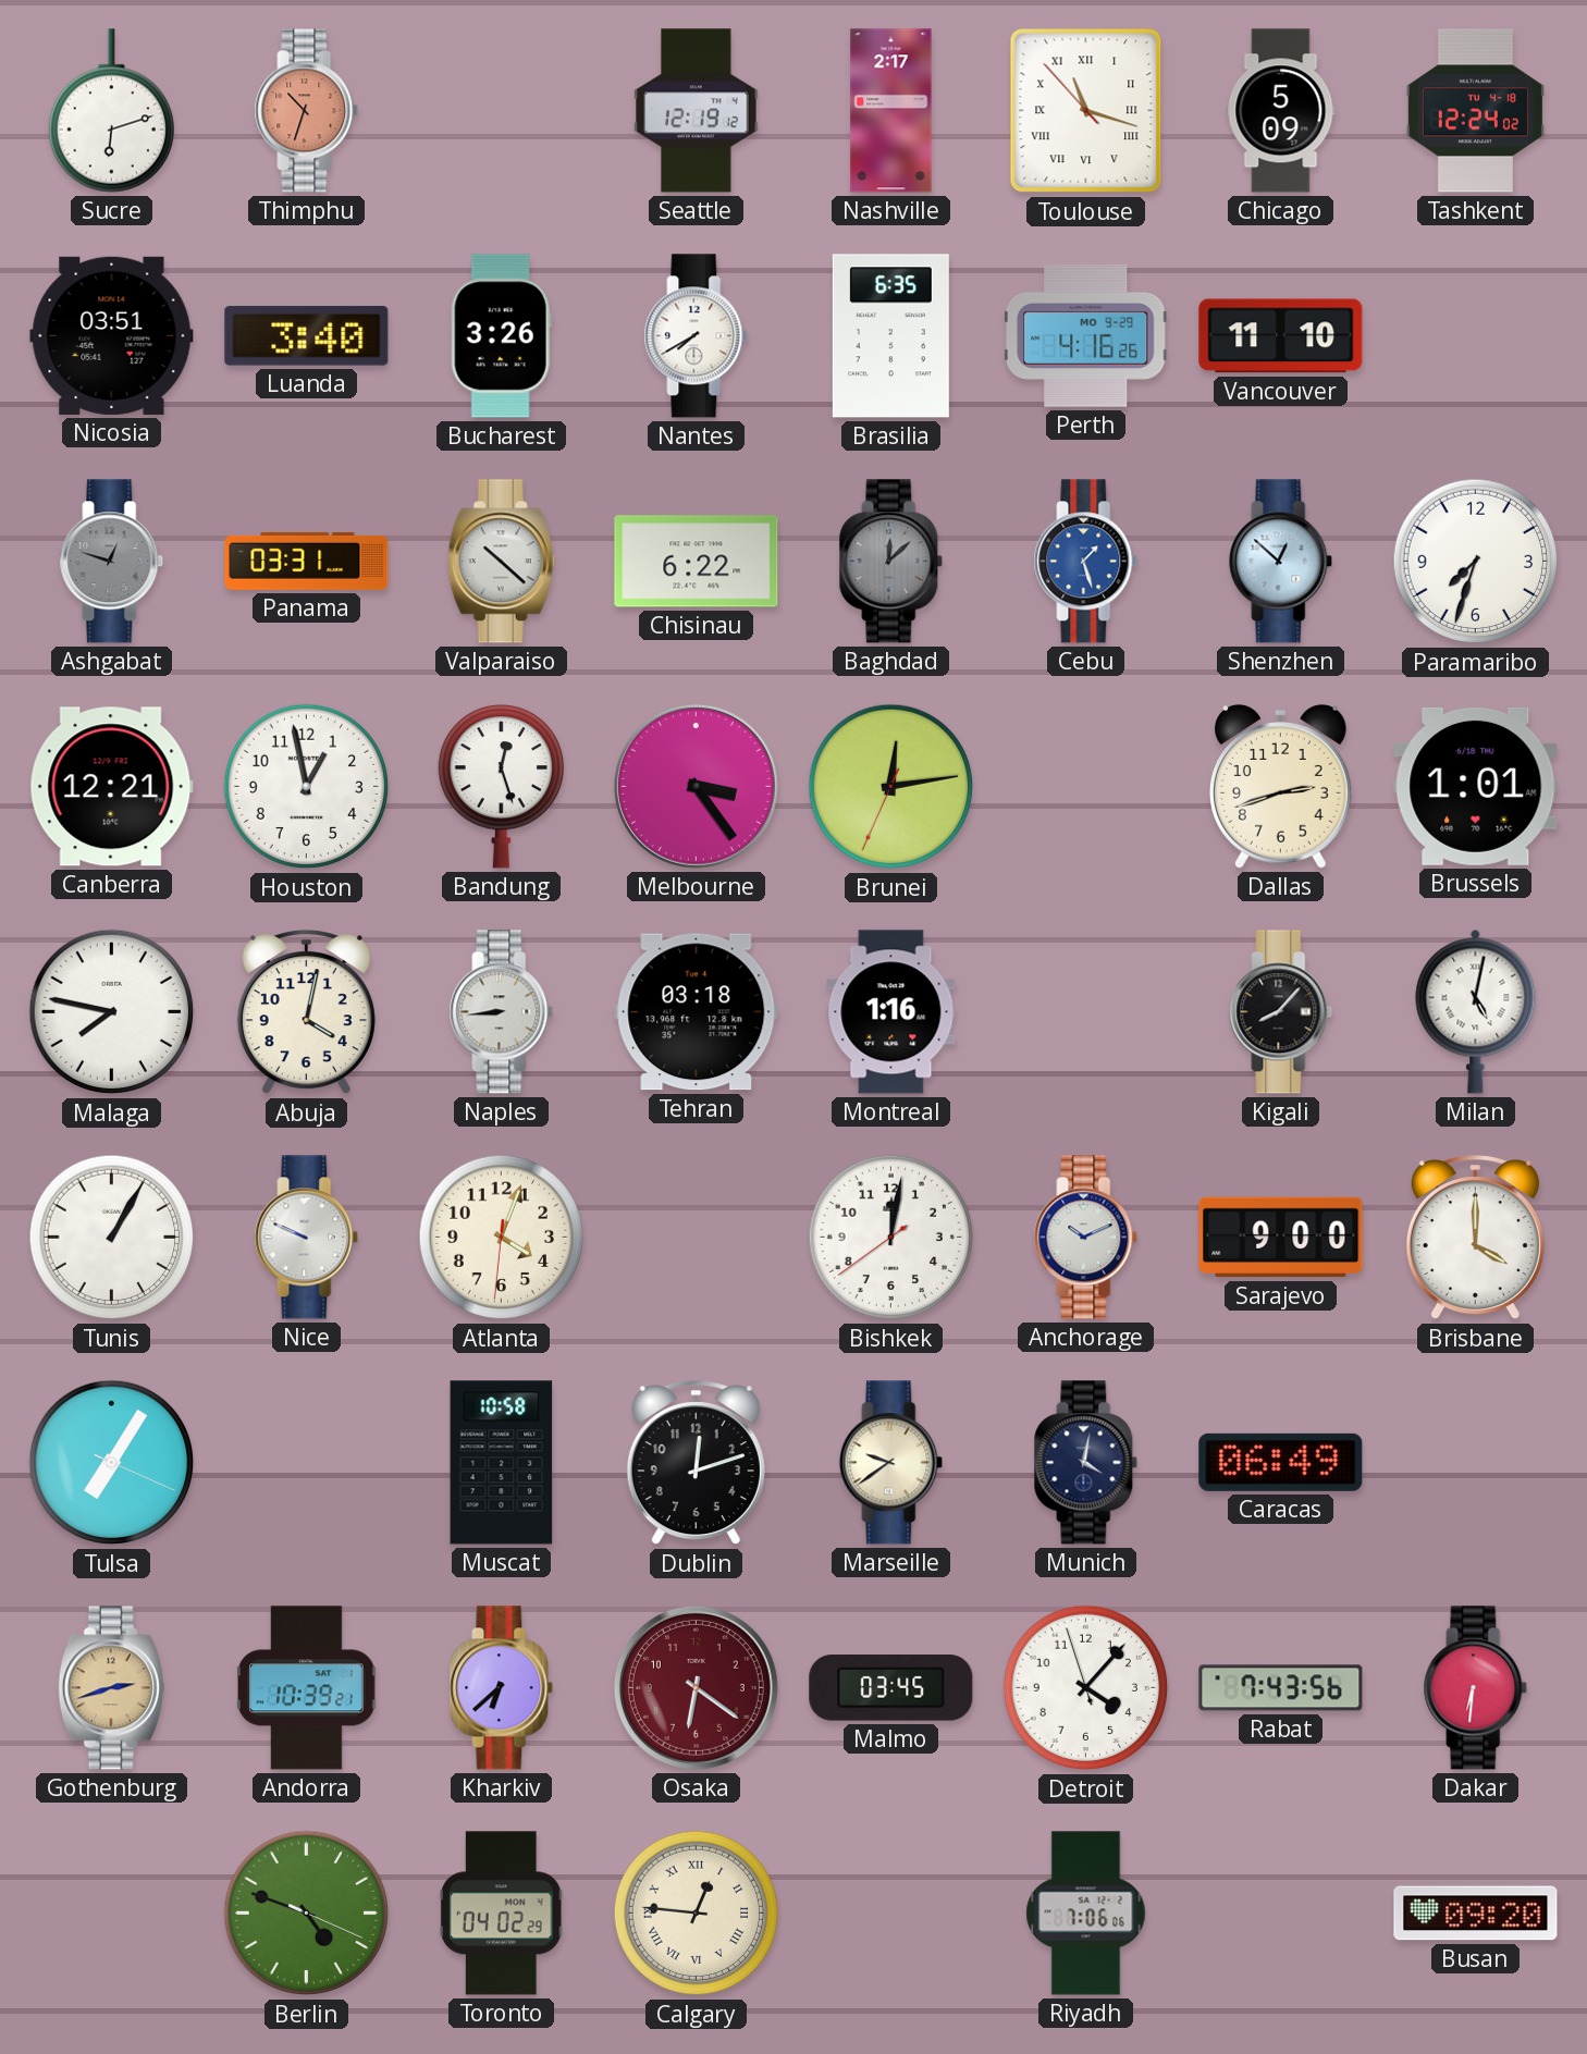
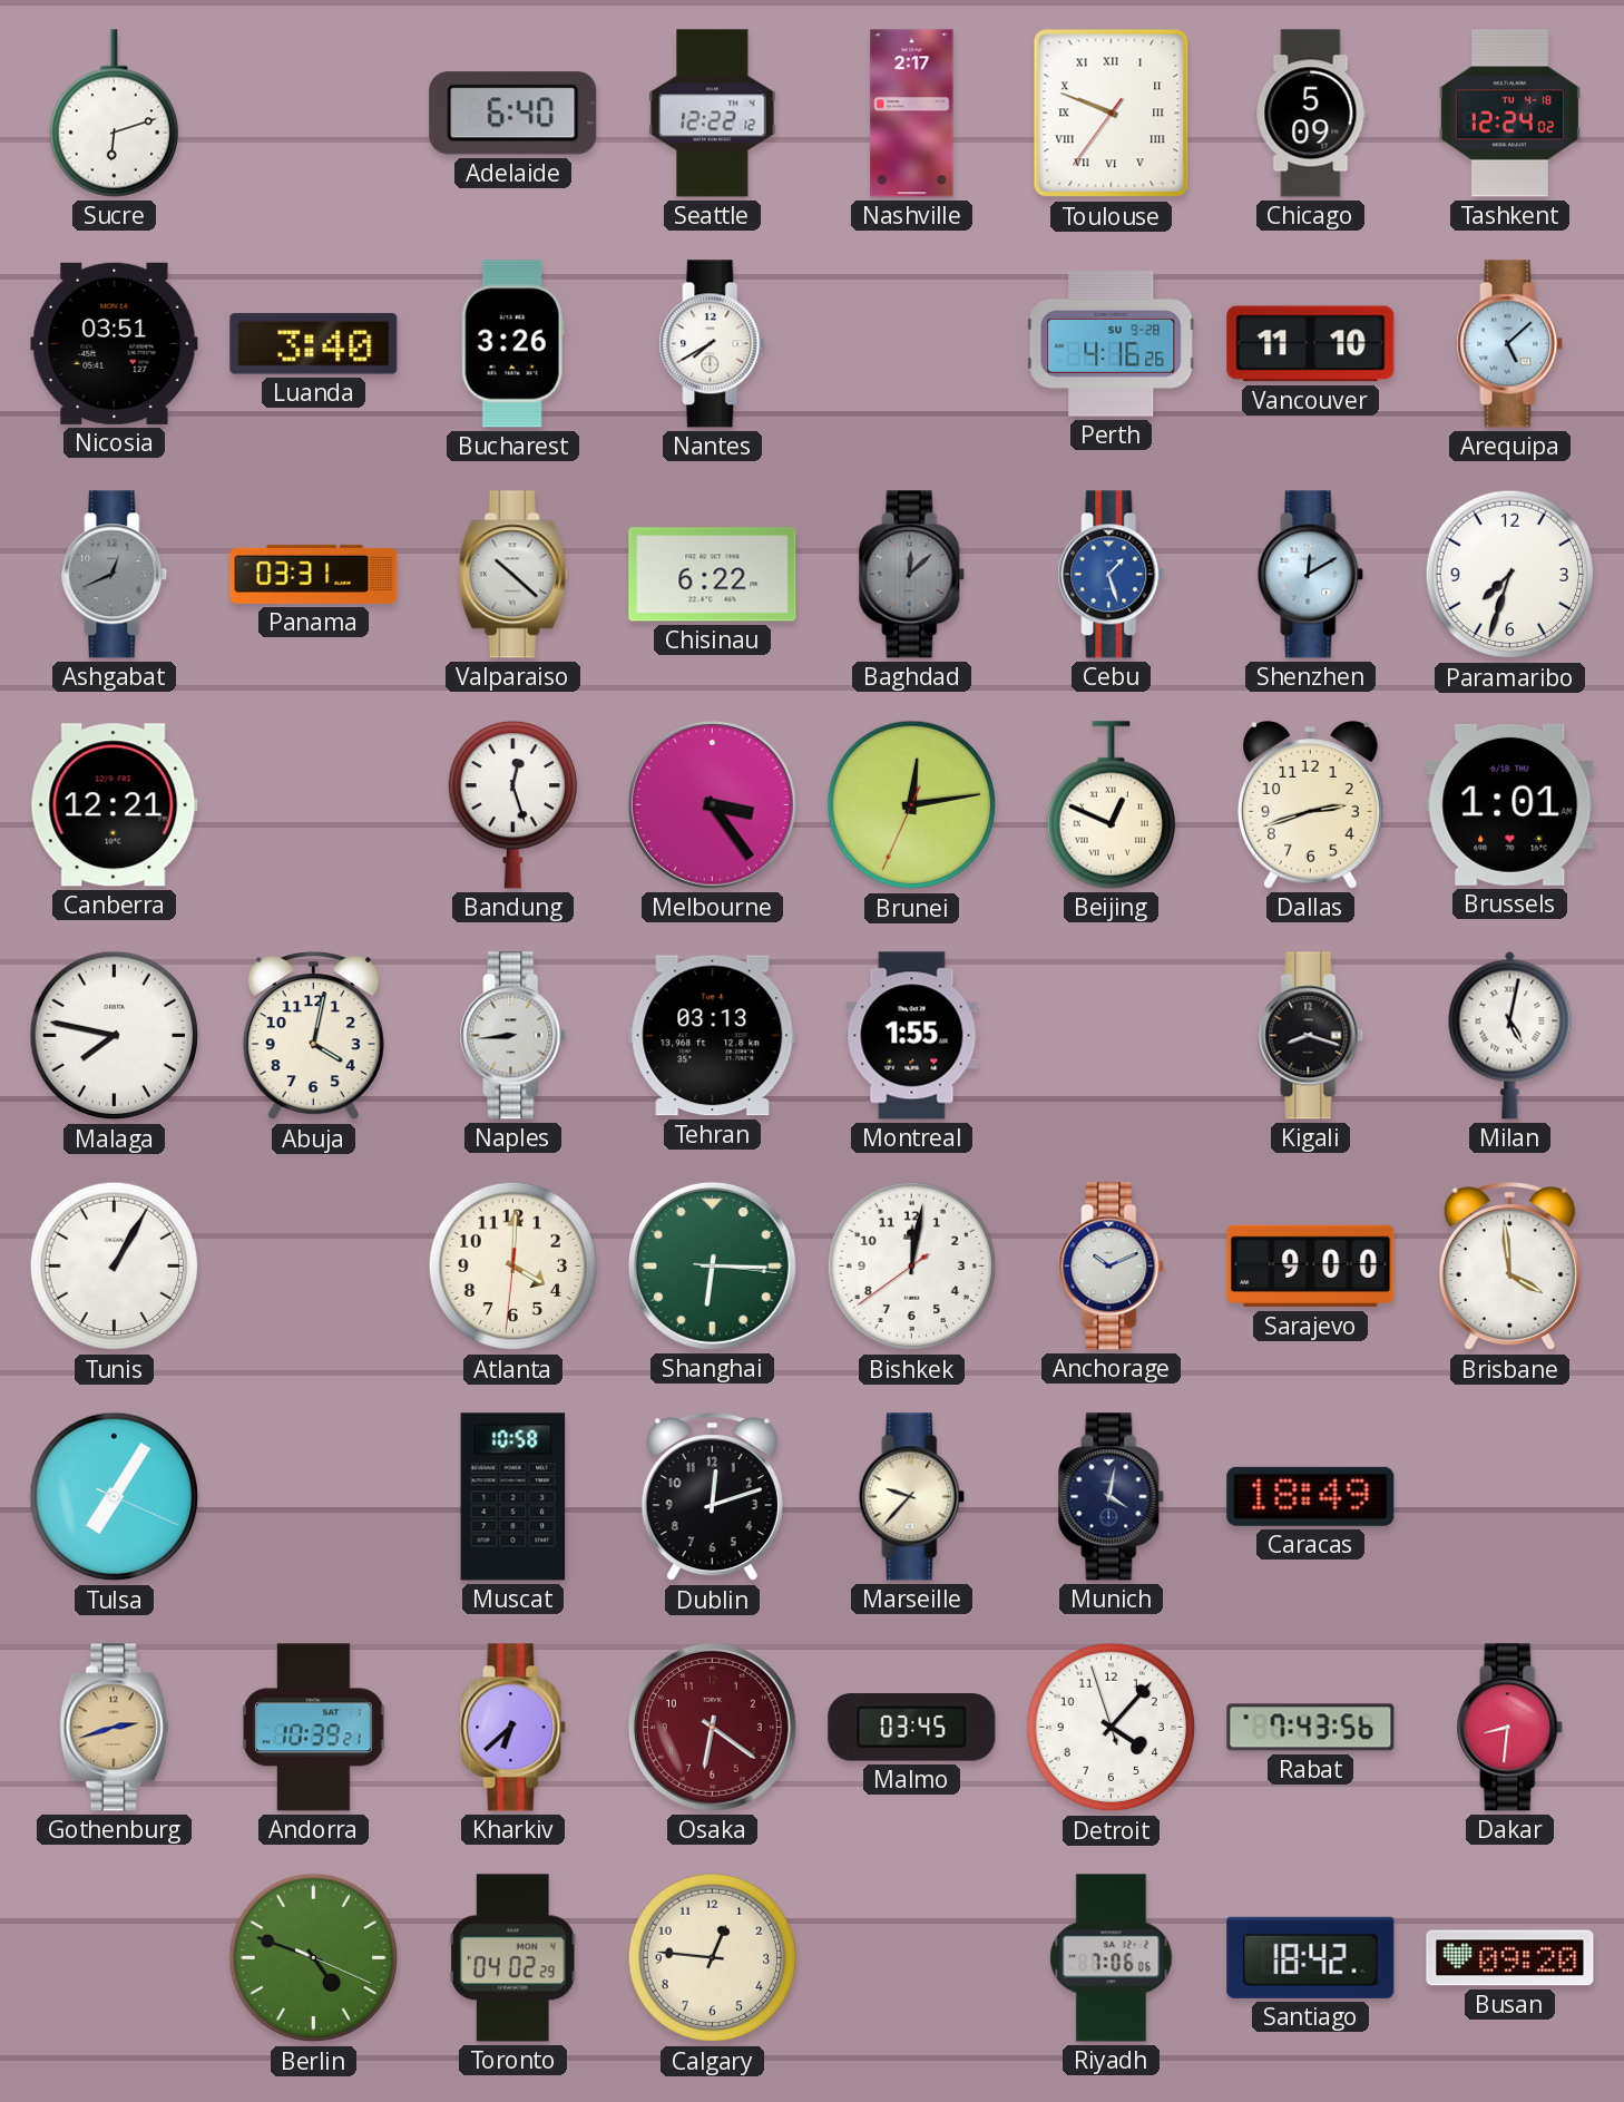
Thimphu: 10:33 -> none (307, 111)
Adelaide: none -> 6:40 (513, 114)
Seattle: 12:19 -> 12:22 (713, 114)
Toulouse: 11:17 -> 9:48 (1112, 114)
Brasilia: 6:35 -> none (890, 336)
Perth date: MO 9-29 -> SU 9-28 (1112, 343)
Arequipa: none -> 5:08 (1510, 344)
Ashgabat: 12:48 -> 12:41 (115, 575)
Shenzhen: 12:52 -> 12:10 (1311, 575)
Houston: 12:58 -> none (307, 787)
Beijing: none -> 12:49 (1111, 805)
Tehran: 03:18 -> 03:13 (713, 1036)
Montreal: 1:16 -> 1:55 (912, 1036)
Kigali: 8:07 -> 8:18 (1311, 1036)
Nice: 9:49 -> none (307, 1238)
Atlanta: 4:03 -> 4:00 (513, 1267)
Shanghai: none -> 6:15 (712, 1265)
Brisbane: 4:00 -> 3:59 (1509, 1267)
Marseille: 9:39 -> 9:37 (912, 1497)
Caracas: 06:49 -> 18:49 (1311, 1496)
Dakar: 6:31 -> 8:31 (1510, 1728)
Calgary numerals: Roman -> Arabic (713, 1958)
Santiago: none -> 18:42 (1311, 1957)
